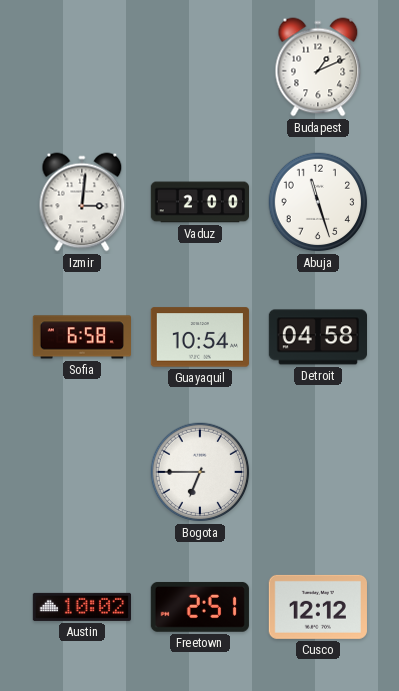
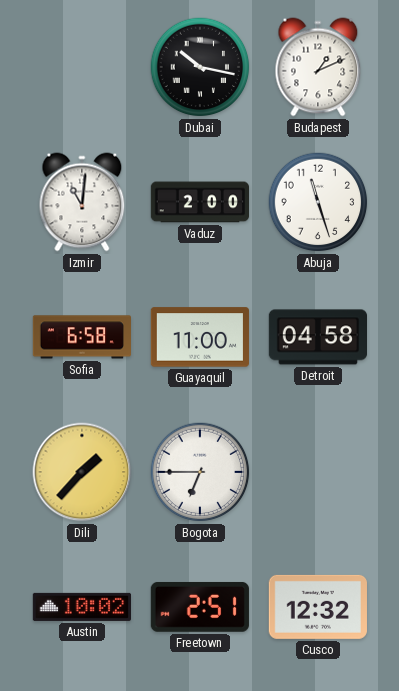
Dubai: none -> 10:17 (200, 67)
Izmir: 3:01 -> 11:01 (82, 202)
Guayaquil: 10:54 -> 11:00 (200, 337)
Dili: none -> 1:37 (82, 472)
Cusco: 12:12 -> 12:32 (318, 607)
